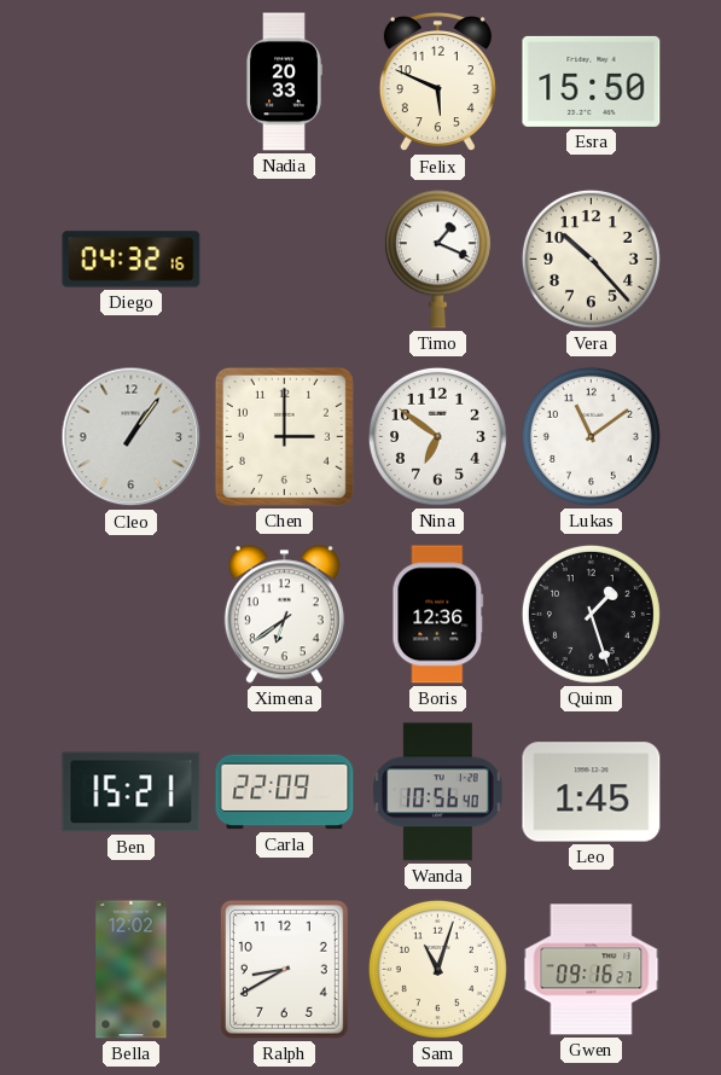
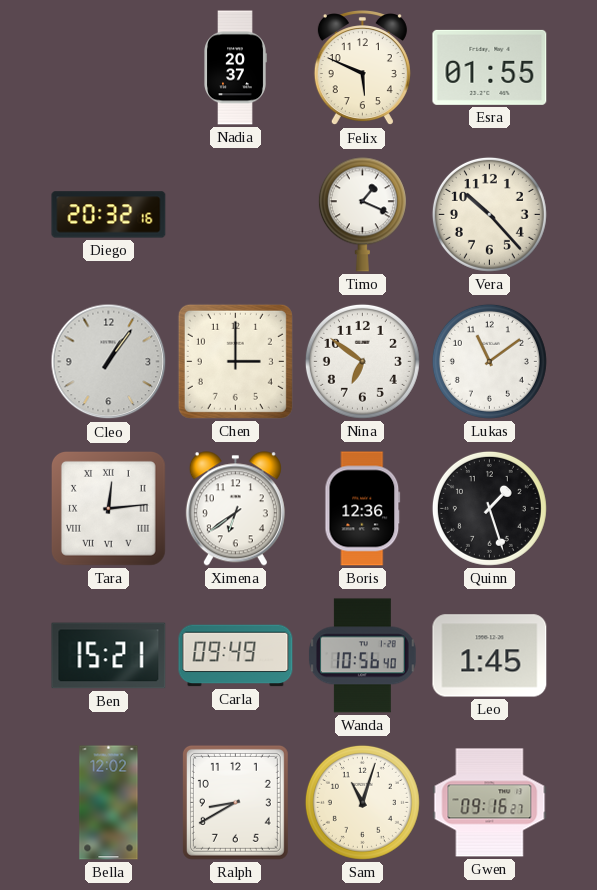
Nadia: 20:33 -> 20:37 (235, 68)
Esra: 15:50 -> 01:55 (490, 67)
Diego: 04:32 -> 20:32 (109, 215)
Tara: none -> 12:14 (108, 508)
Carla: 22:09 -> 09:49 (236, 656)
